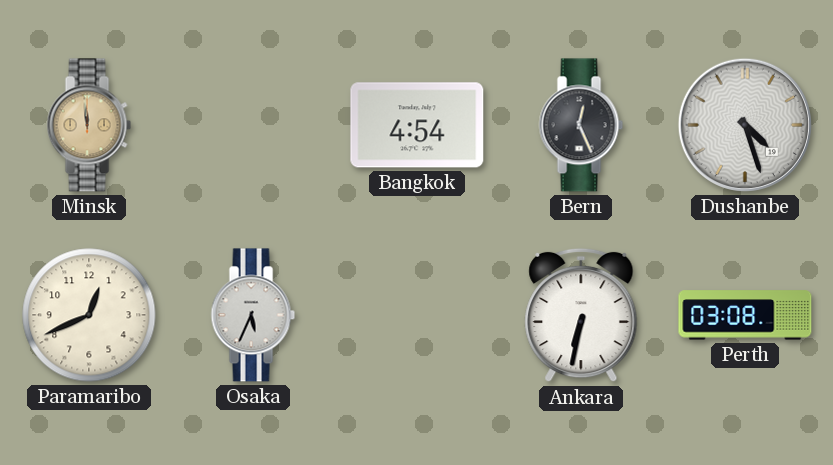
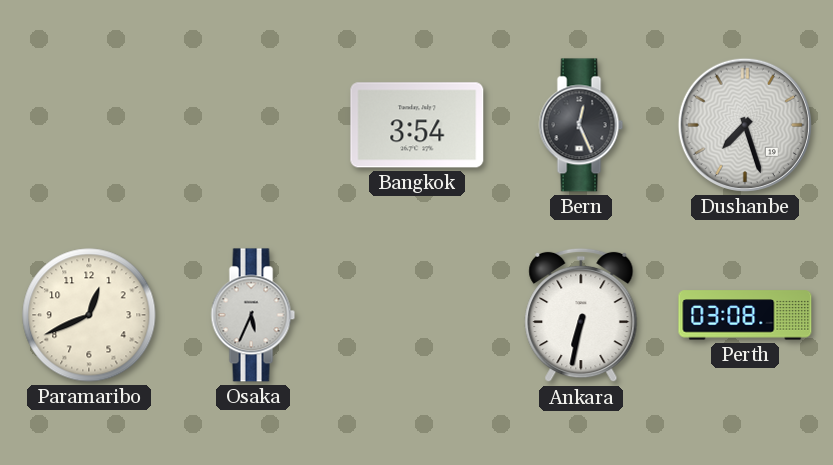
Minsk: 11:59 -> none (89, 125)
Bangkok: 4:54 -> 3:54 (417, 125)
Dushanbe: 4:27 -> 7:27 (745, 125)
